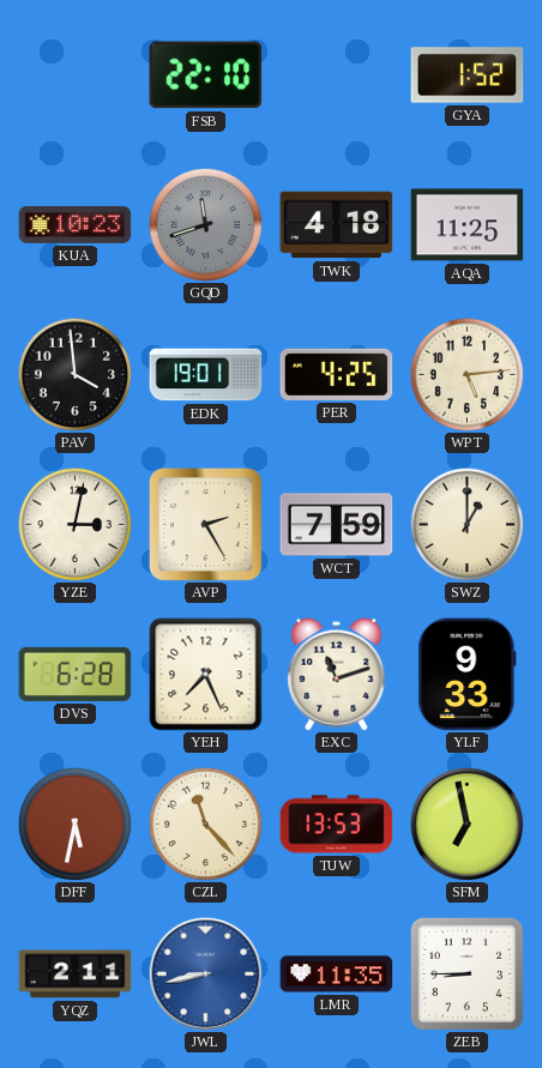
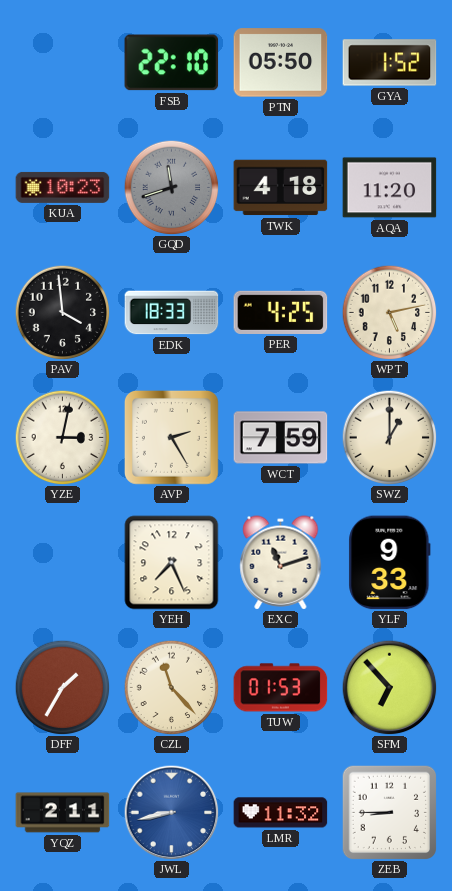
PTN: none -> 05:50 (281, 63)
AQA: 11:25 -> 11:20 (390, 188)
EDK: 19:01 -> 18:33 (172, 313)
WPT: 5:14 -> 5:13 (389, 312)
DVS: 6:28 -> none (76, 674)
DFF: 5:32 -> 1:35 (62, 687)
TUW: 13:53 -> 01:53 (281, 688)
SFM: 6:58 -> 6:53 (389, 687)
LMR: 11:35 -> 11:32 (281, 813)
